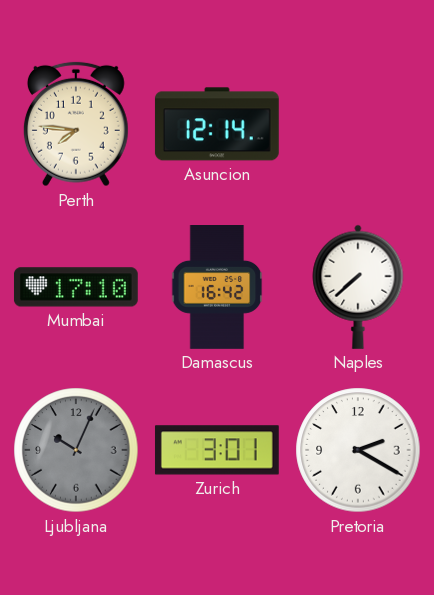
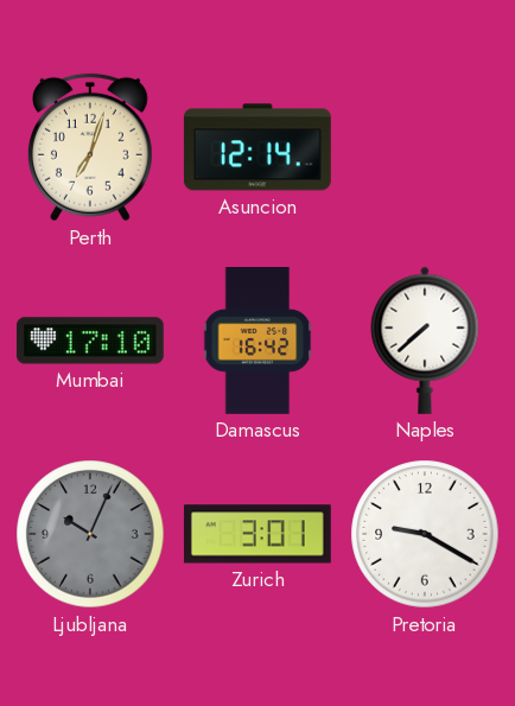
Perth: 7:46 -> 7:03 (90, 147)
Pretoria: 2:20 -> 9:20 (425, 534)
